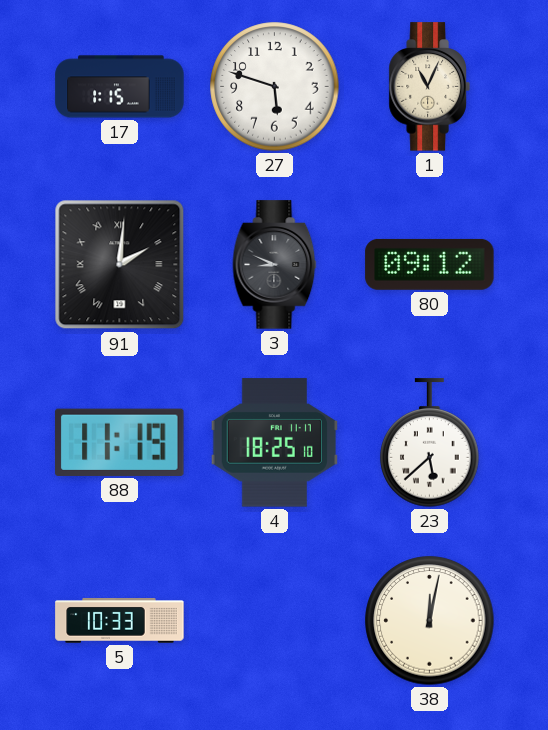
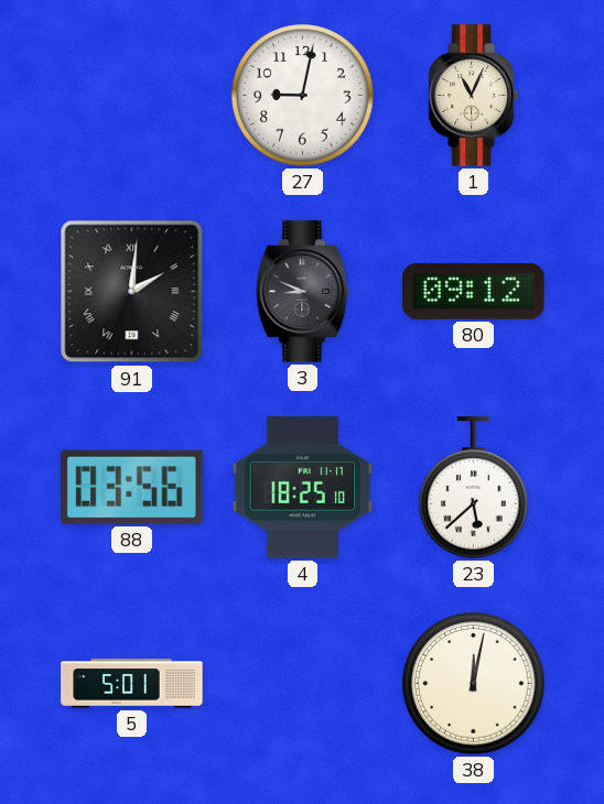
17: 1:15 -> none (120, 87)
27: 5:48 -> 9:02 (303, 96)
88: 11:19 -> 03:56 (132, 487)
5: 10:33 -> 5:01 (132, 684)
